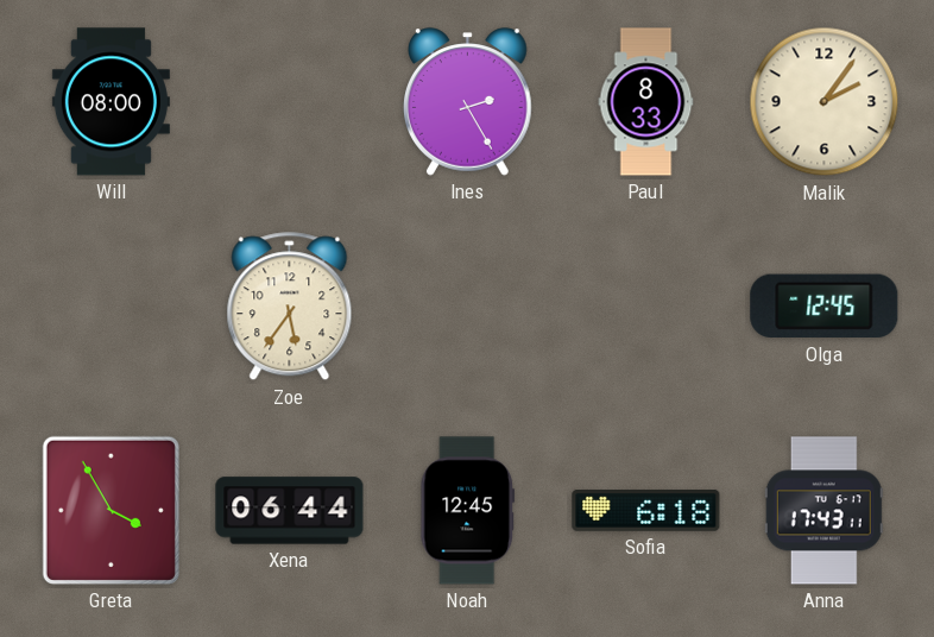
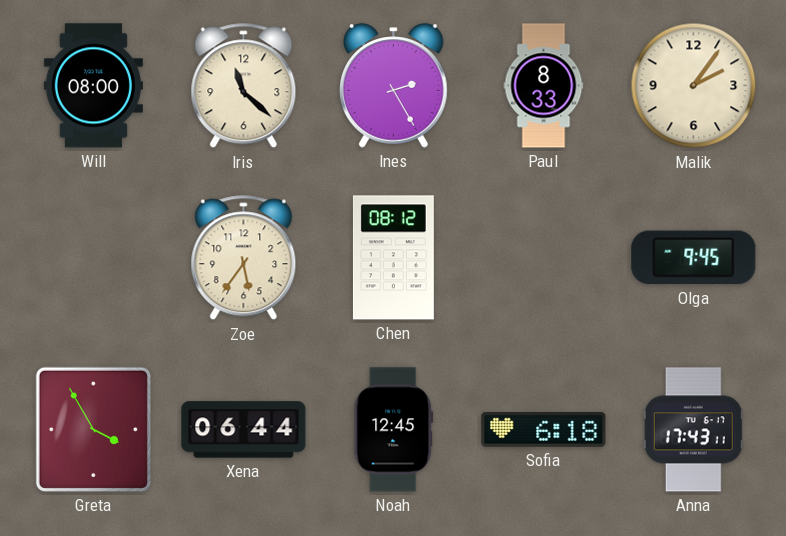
Iris: none -> 11:22 (244, 86)
Chen: none -> 08:12 (393, 258)
Olga: 12:45 -> 9:45 (694, 258)
